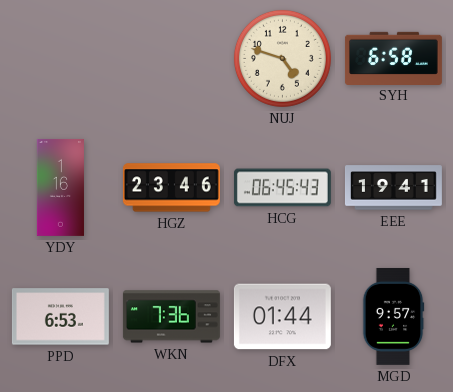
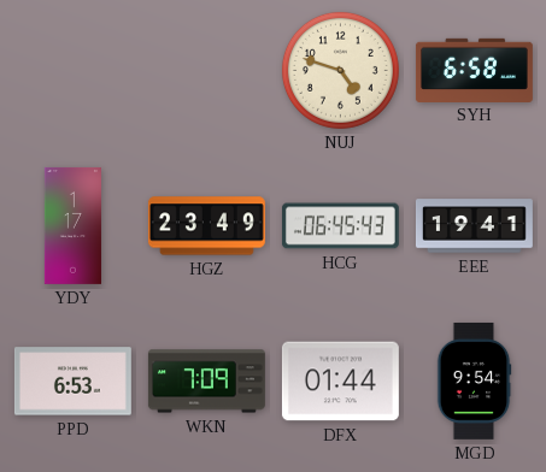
YDY: 1:16 -> 1:17 (72, 225)
HGZ: 23:46 -> 23:49 (206, 226)
WKN: 7:36 -> 7:09 (206, 382)
MGD: 9:57 -> 9:54 (474, 380)
